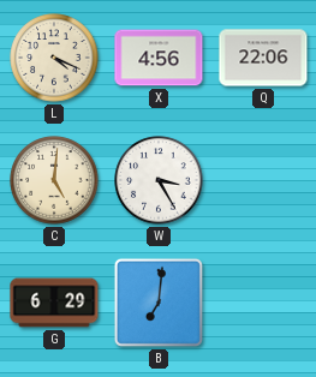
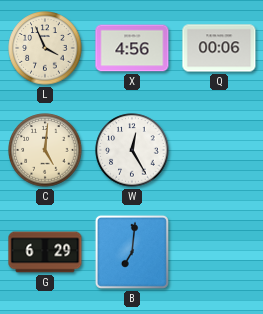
L: 4:19 -> 3:56 (45, 48)
Q: 22:06 -> 00:06 (219, 48)
W: 3:25 -> 12:25 (132, 150)
